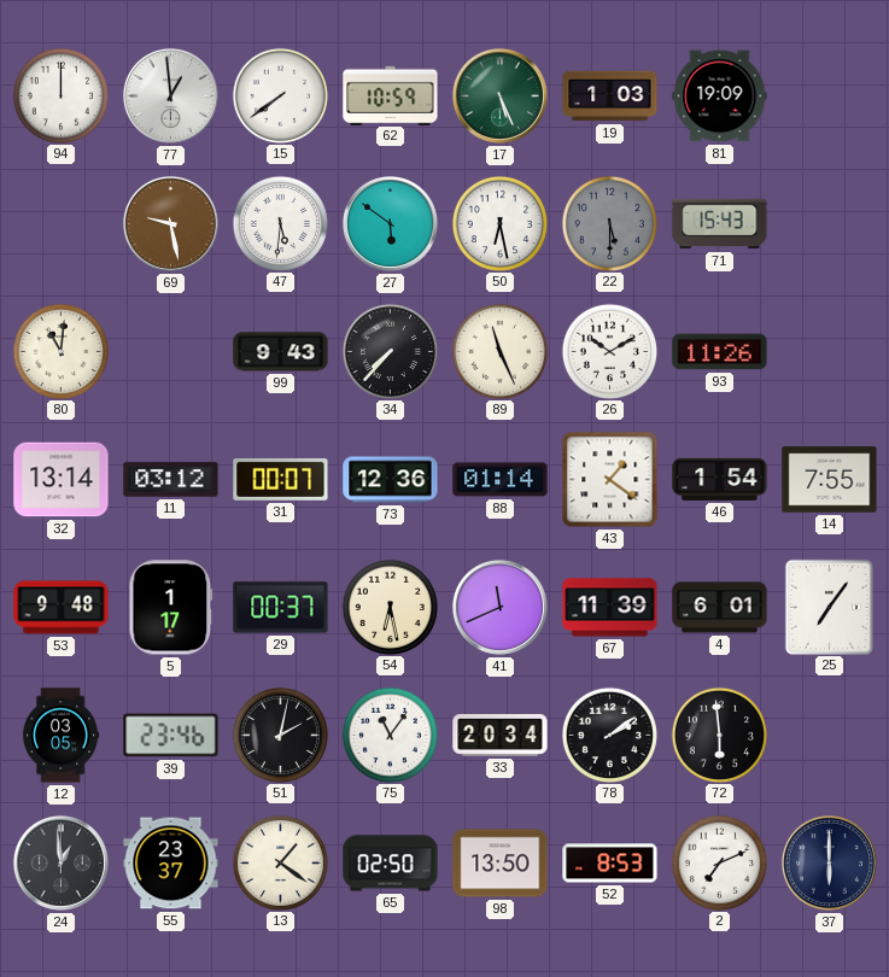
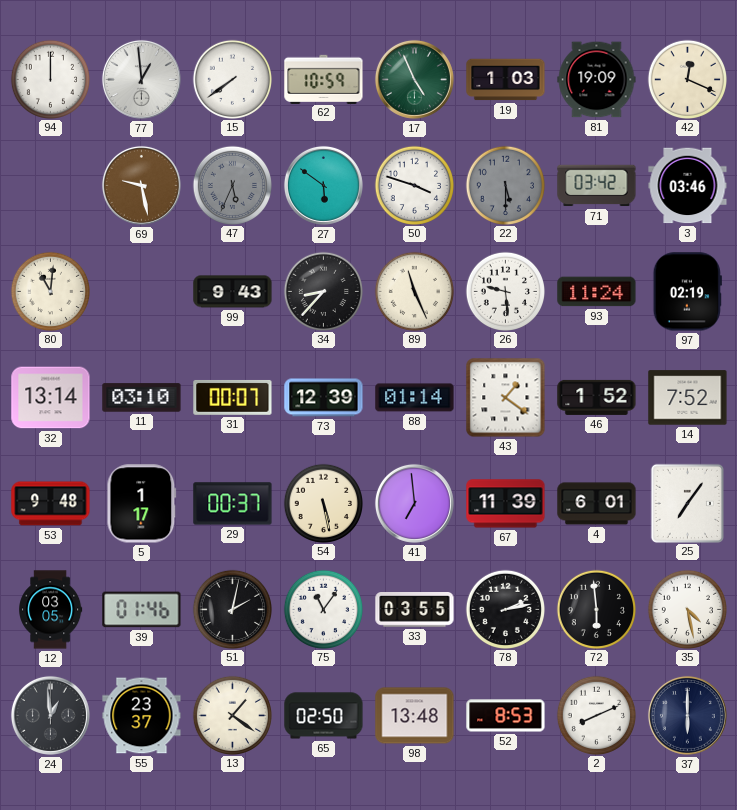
17: 5:26 -> 4:56 (414, 79)
42: none -> 12:19 (687, 79)
47: 5:31 -> 5:34 (232, 185)
47 dial: white -> grey (232, 185)
50: 6:28 -> 3:48 (414, 185)
71: 15:43 -> 03:42 (597, 186)
3: none -> 03:46 (688, 186)
34: 7:37 -> 8:37 (323, 291)
26: 10:10 -> 9:29 (505, 291)
93: 11:26 -> 11:24 (597, 292)
97: none -> 02:19 (687, 292)
11: 03:12 -> 03:10 (142, 398)
73: 12:36 -> 12:39 (324, 398)
46: 1:54 -> 1:52 (597, 397)
14: 7:55 -> 7:52 (688, 398)
54: 6:28 -> 5:28 (323, 503)
41: 11:41 -> 6:59 (414, 503)
39: 23:46 -> 01:46 (142, 610)
33: 20:34 -> 03:55 (415, 610)
78: 2:09 -> 2:13 (505, 609)
35: none -> 4:28 (687, 609)
98: 13:50 -> 13:48 (415, 716)
2: 7:11 -> 8:11 (596, 715)
